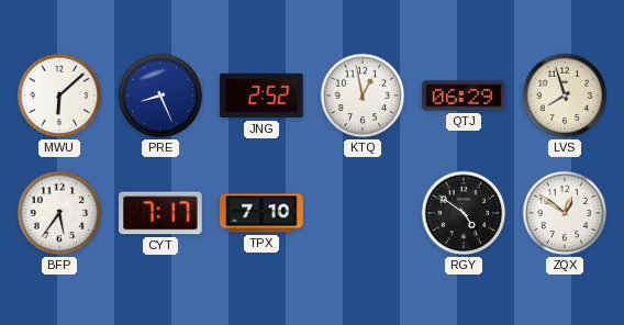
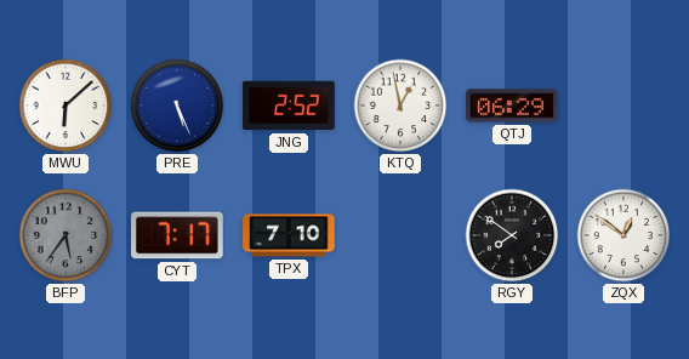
PRE: 8:26 -> 5:26 (177, 106)
LVS: 7:57 -> none (565, 96)
BFP dial: white -> grey (66, 235)
RGY: 4:51 -> 7:51 (512, 235)
